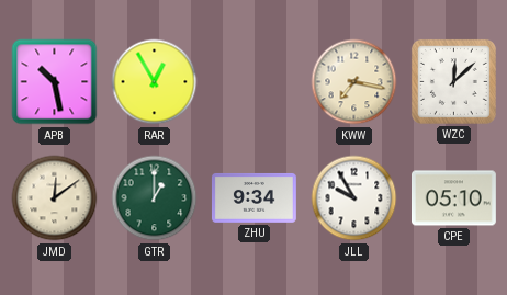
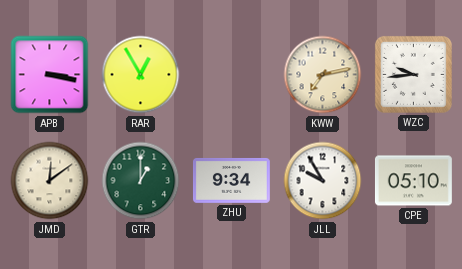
APB: 10:28 -> 3:17 (50, 75)
KWW: 7:17 -> 7:13 (323, 75)
WZC: 12:08 -> 9:44 (413, 74)
